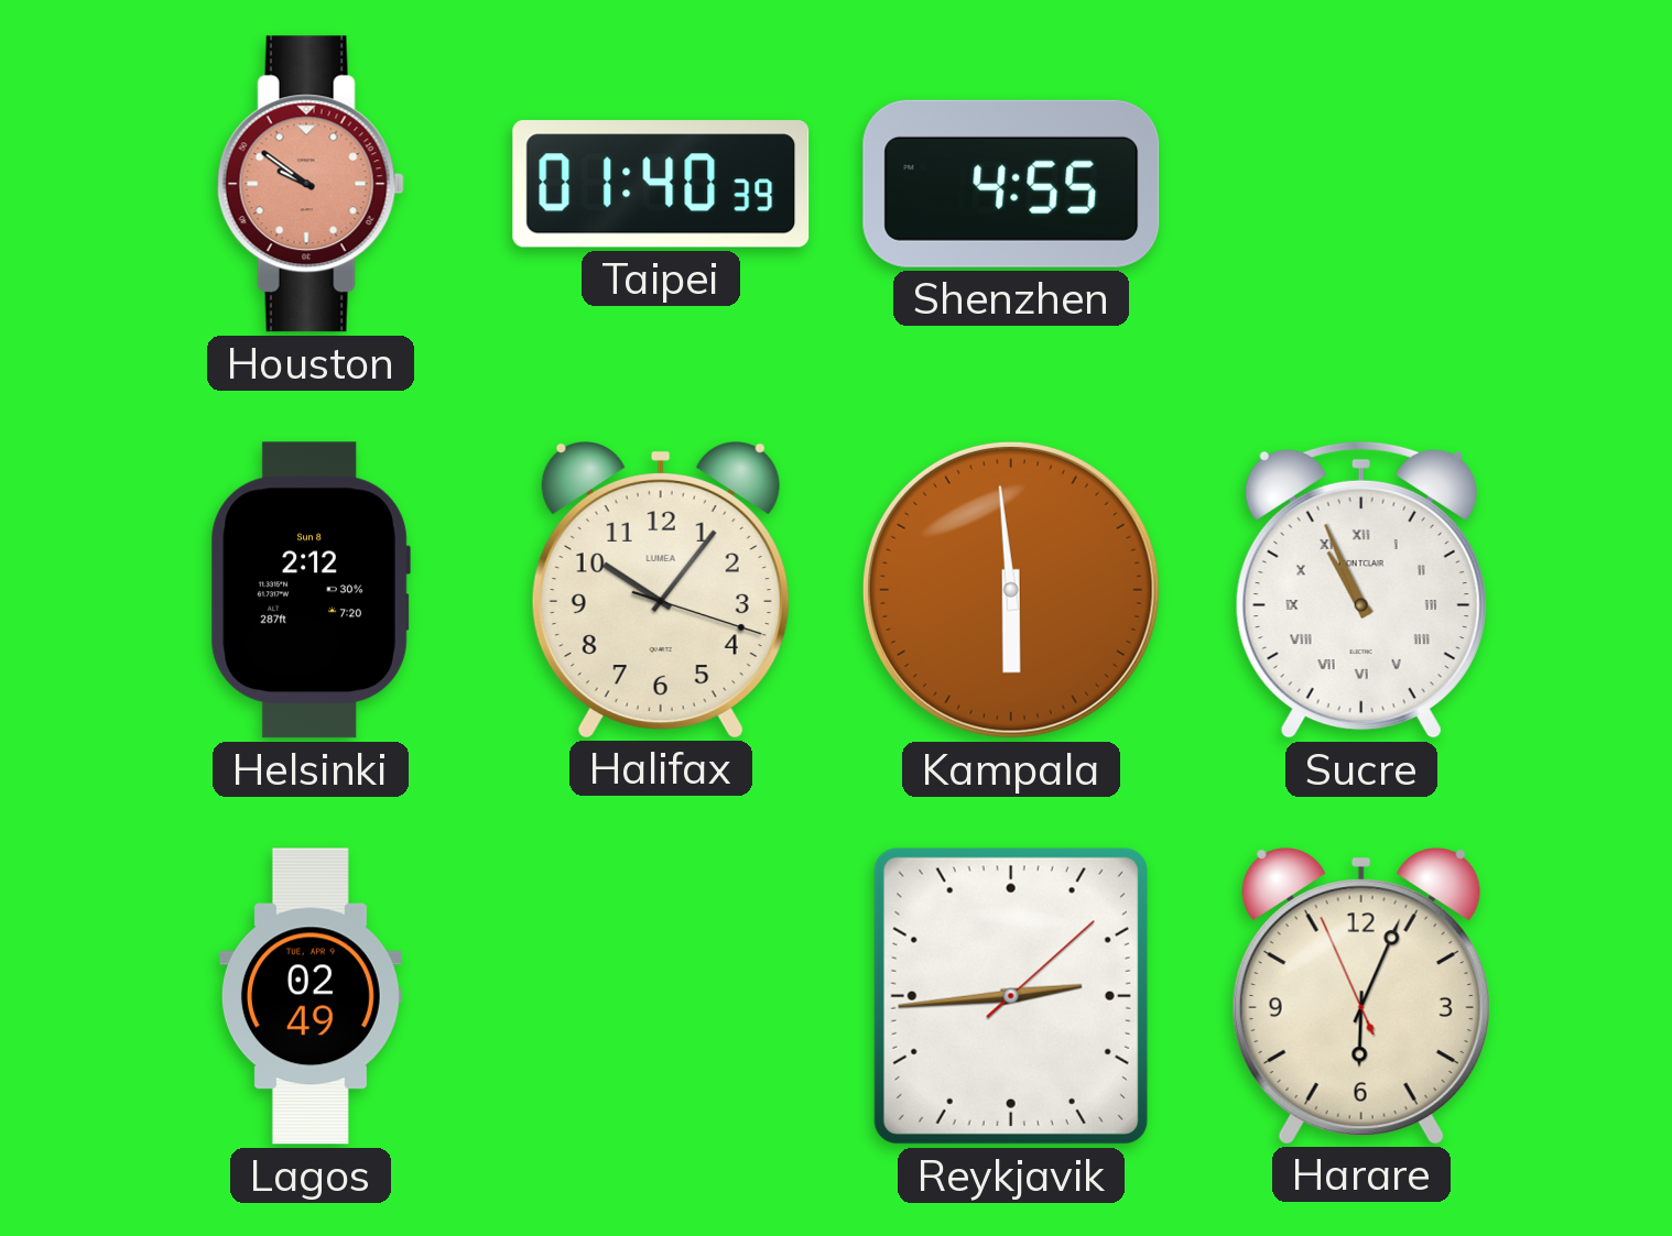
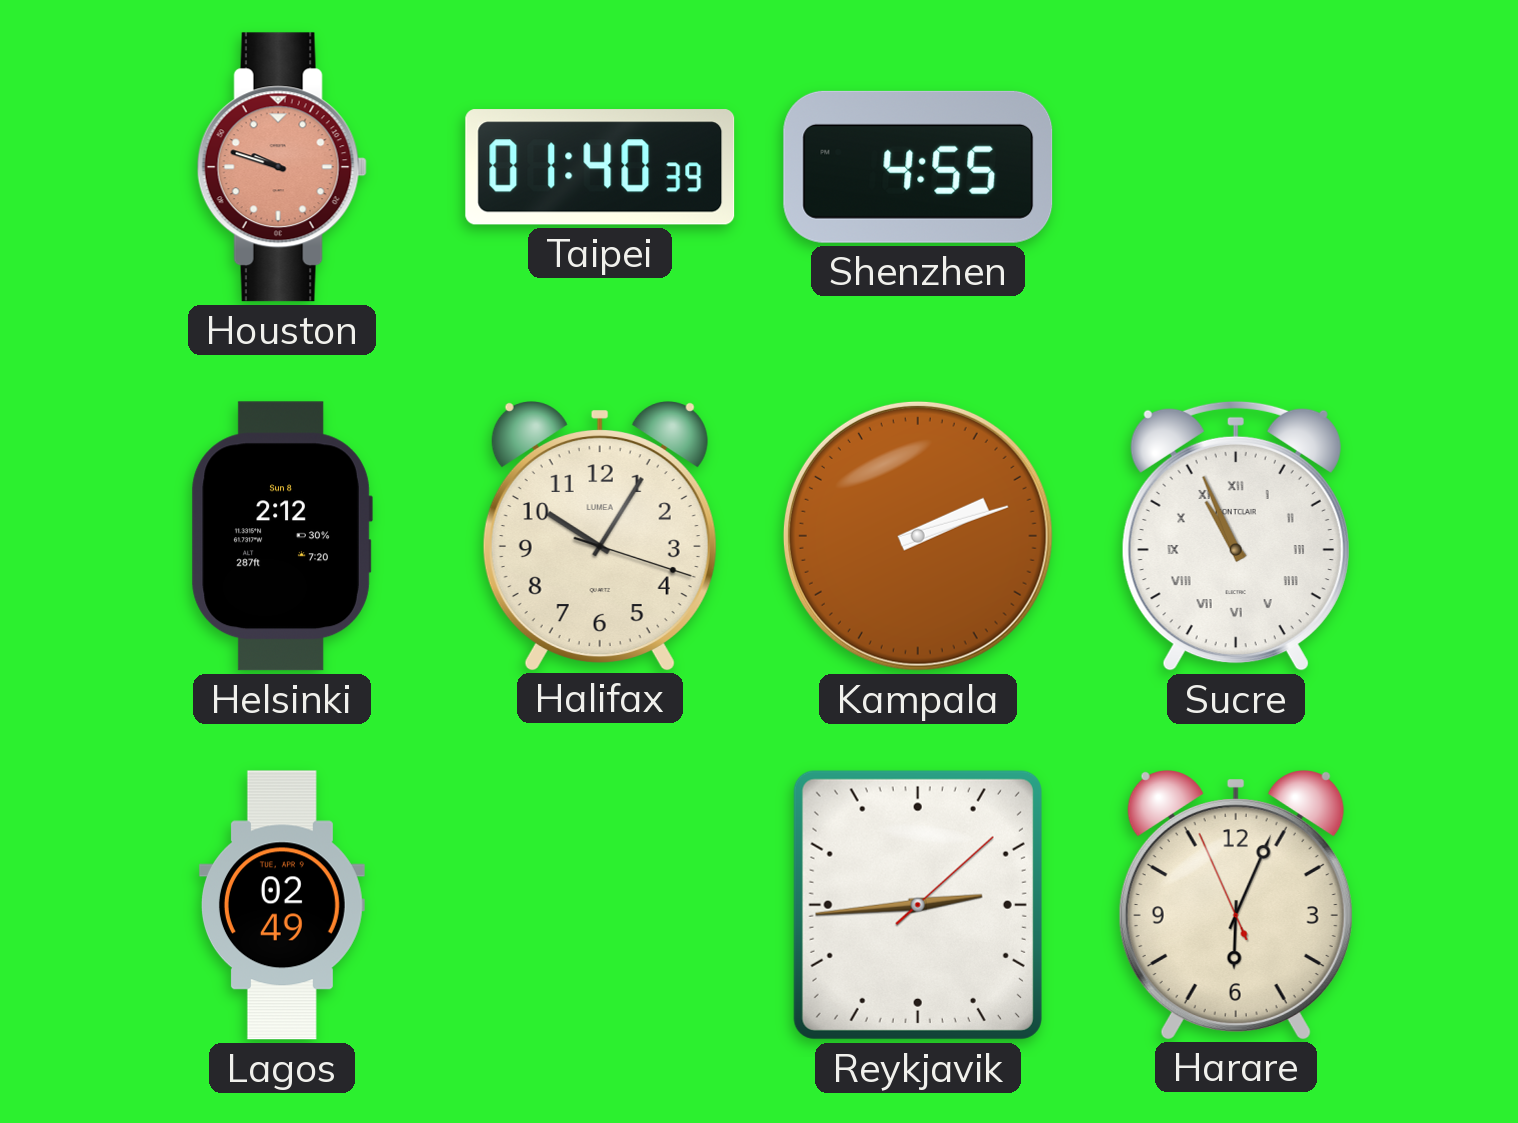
Houston: 9:51 -> 9:48 (282, 167)
Halifax: 10:06 -> 10:05 (600, 536)
Kampala: 5:59 -> 2:12 (918, 536)
